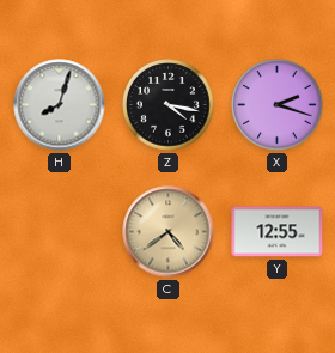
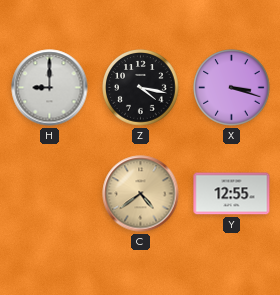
H: 8:03 -> 9:00 (50, 88)
X: 2:18 -> 3:18 (232, 88)
